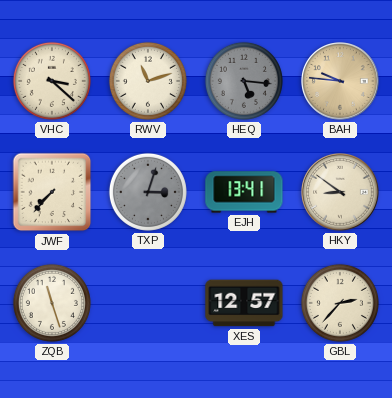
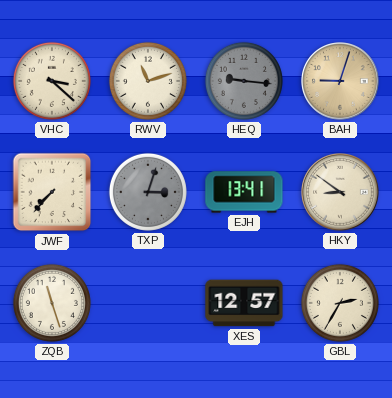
HEQ: 5:16 -> 9:16 (244, 81)
BAH: 9:46 -> 9:03 (340, 81)
GBL: 2:37 -> 2:35 (340, 303)
